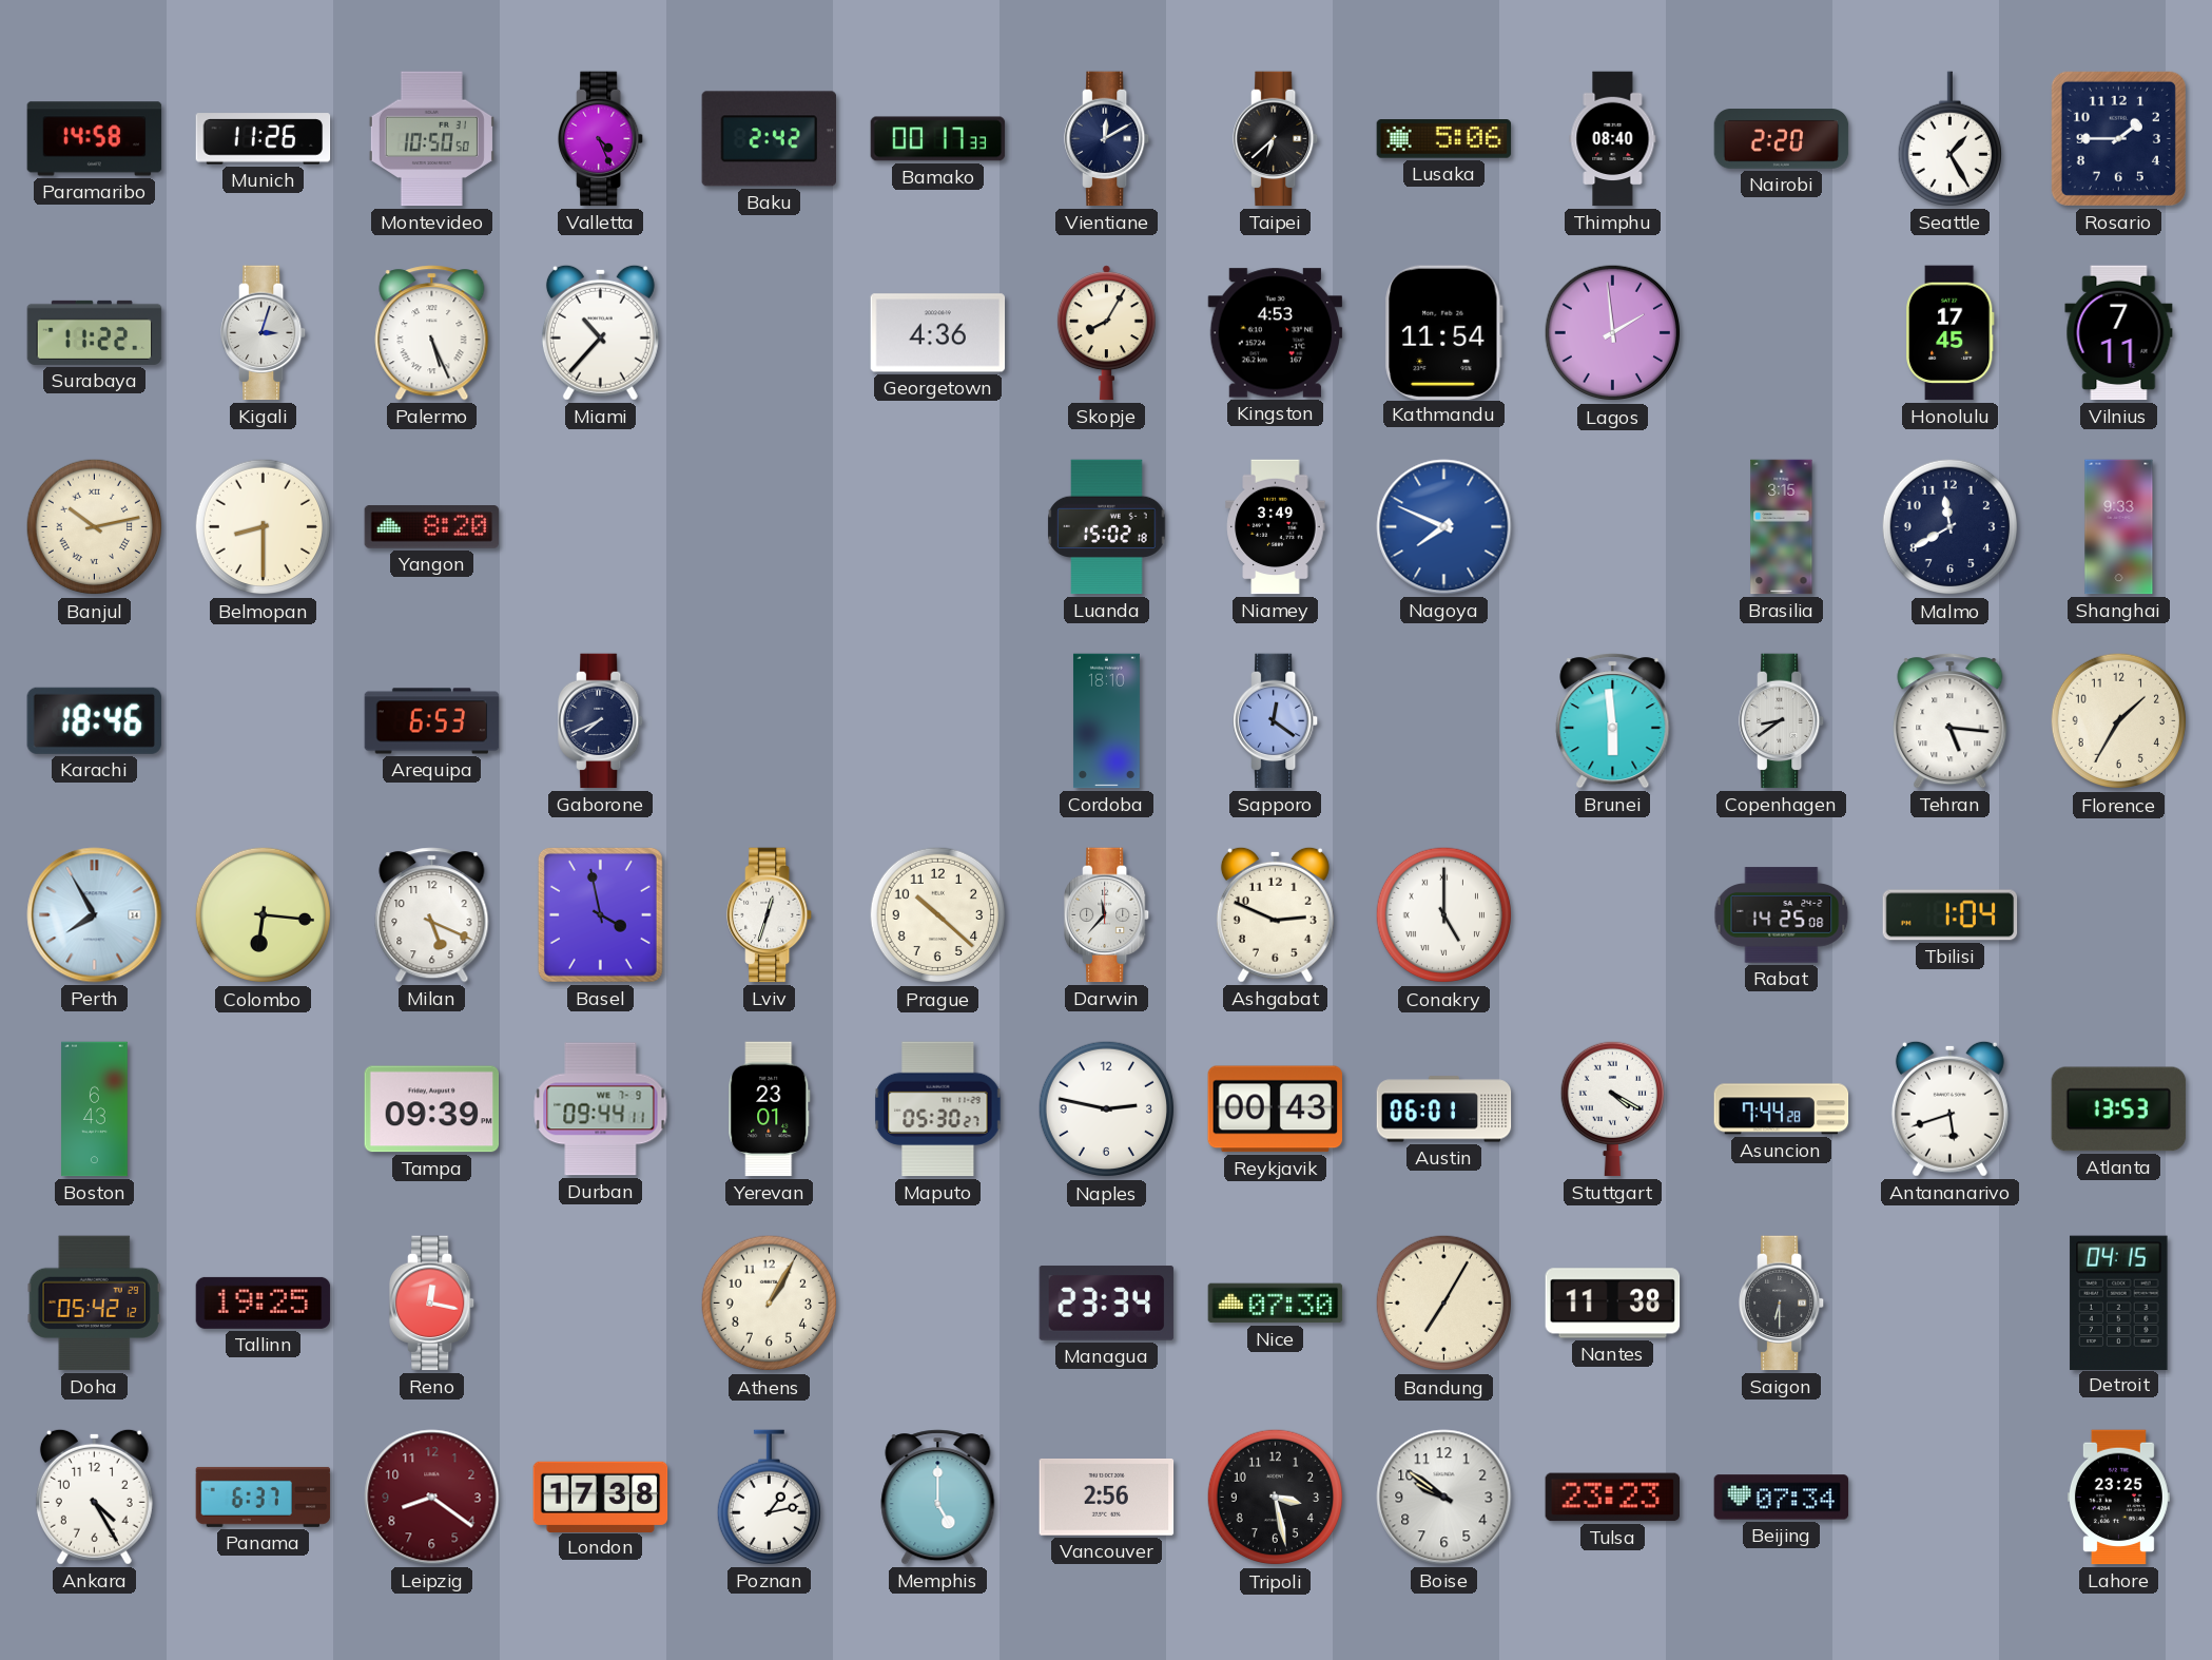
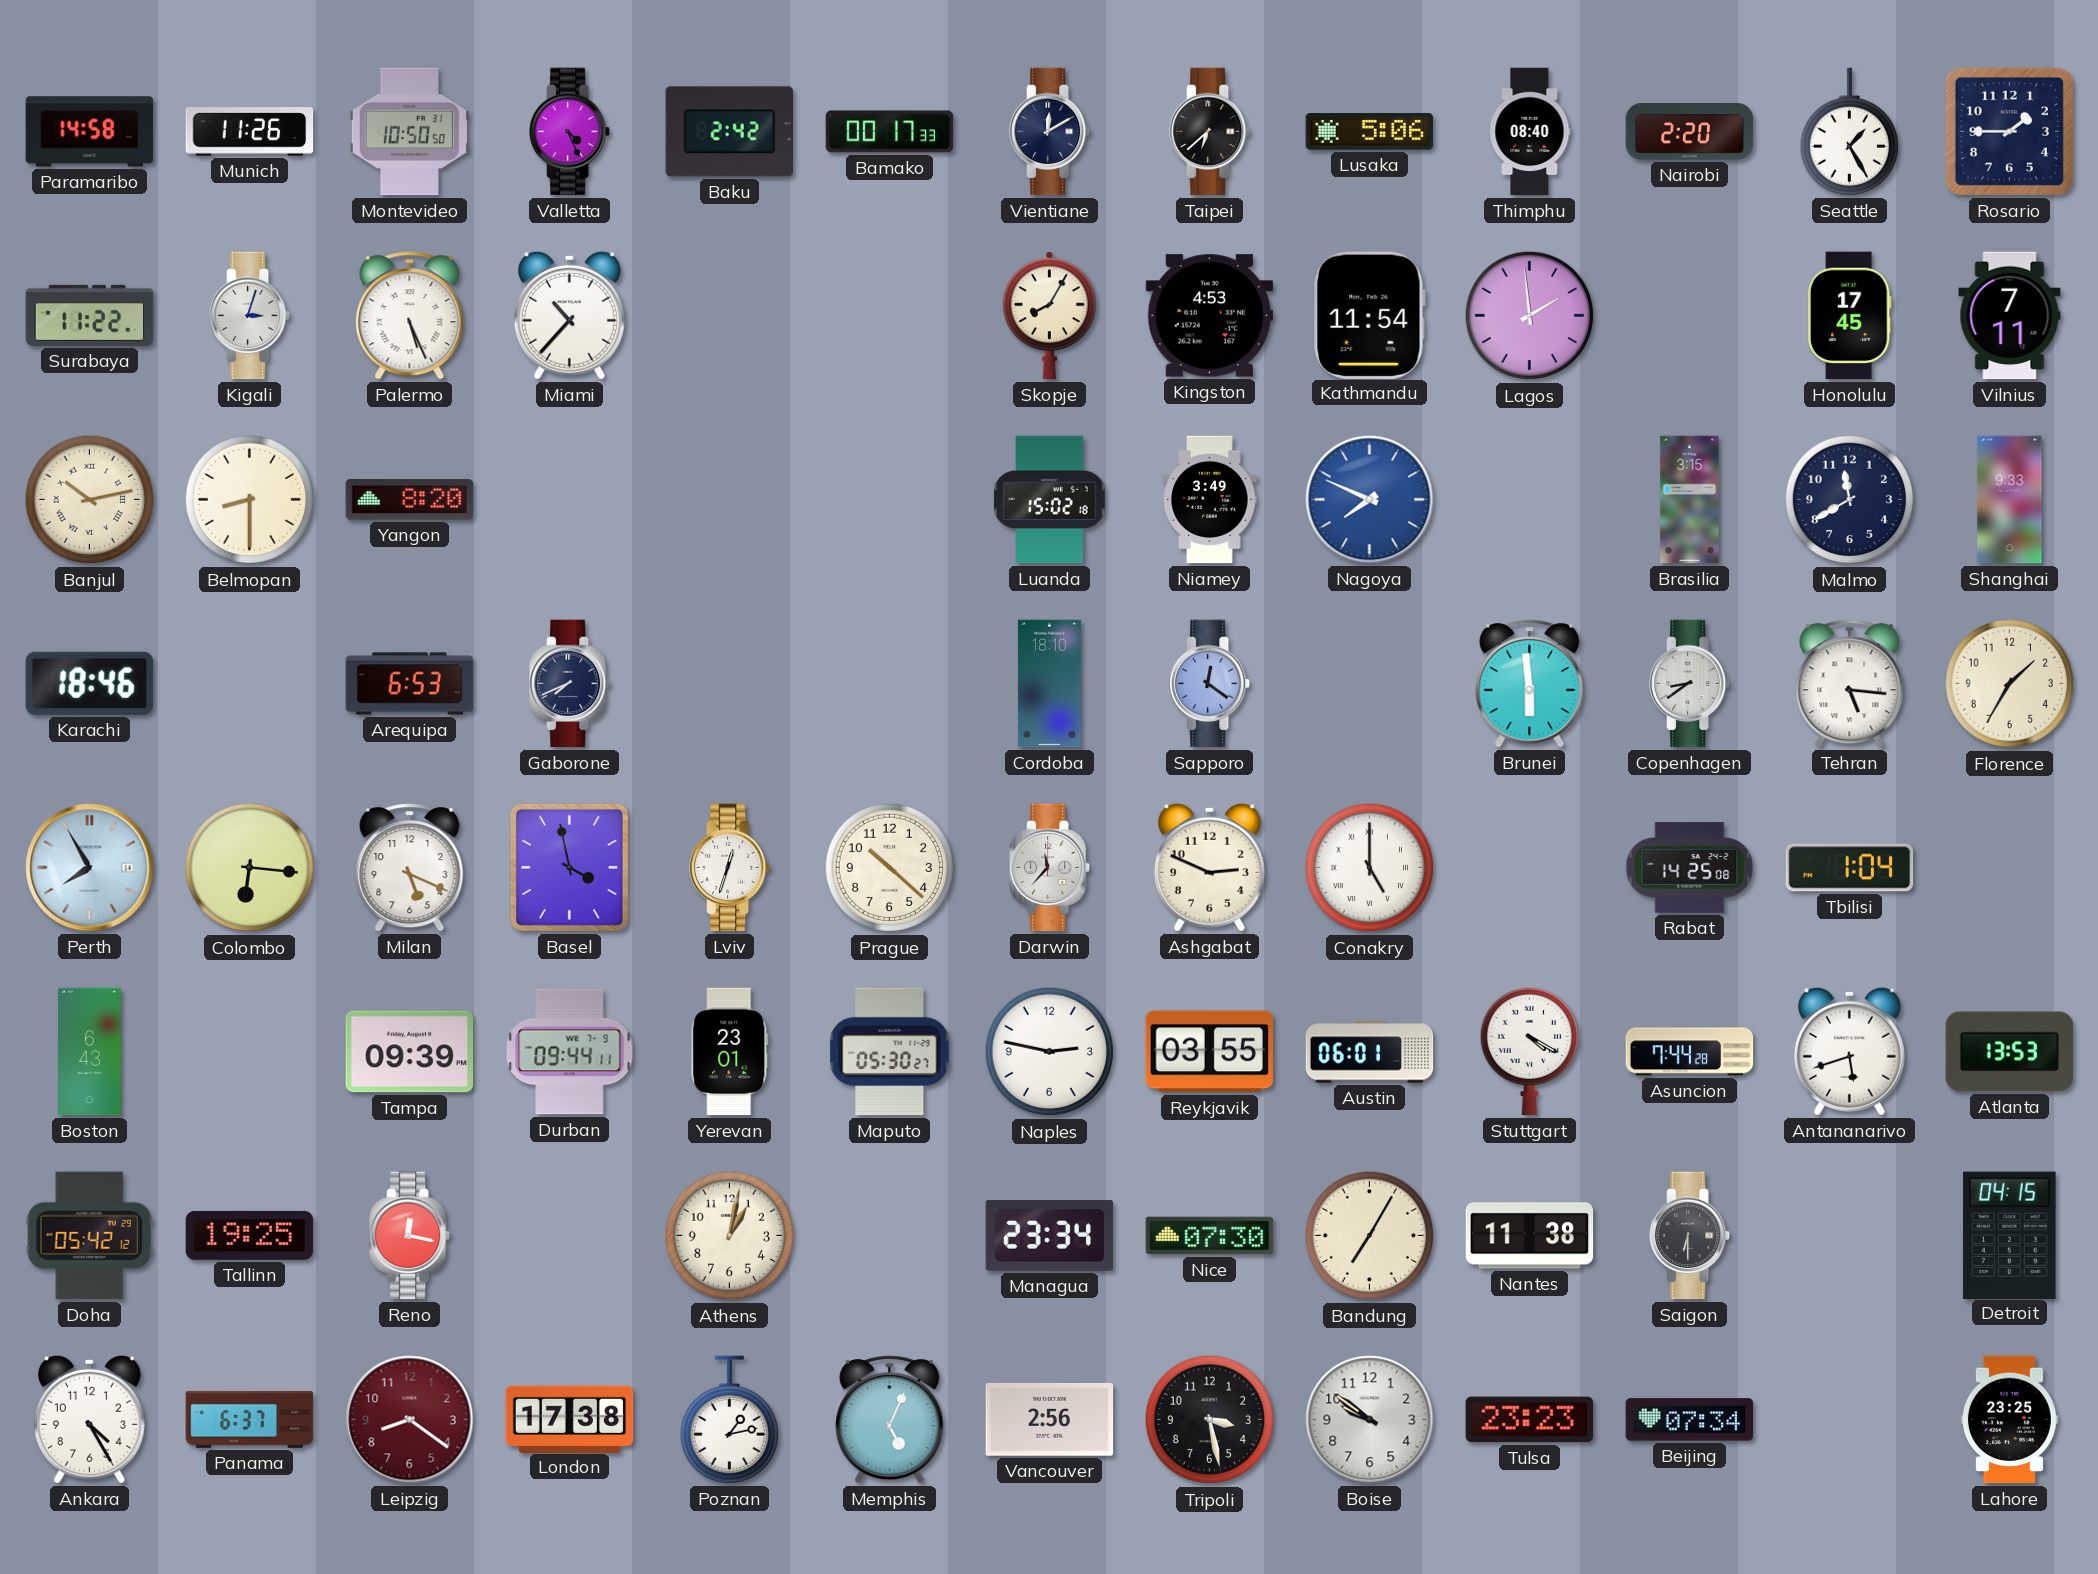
Georgetown: 4:36 -> none (938, 333)
Reykjavik: 00:43 -> 03:55 (1209, 1052)
Athens: 1:05 -> 1:02 (730, 1236)
Memphis: 5:00 -> 5:04 (890, 1420)
